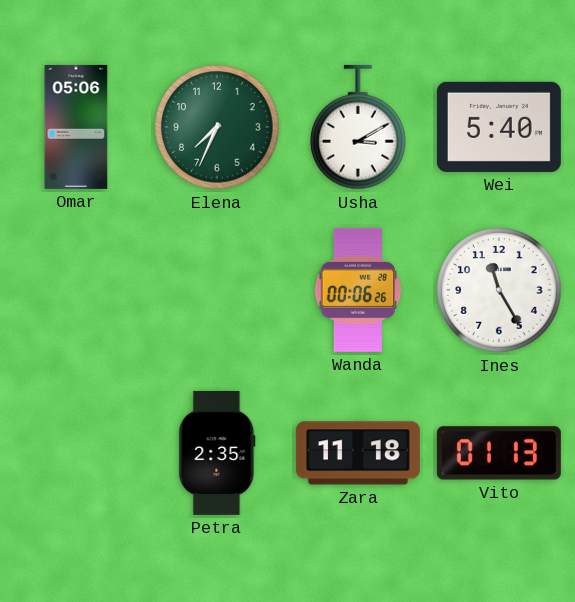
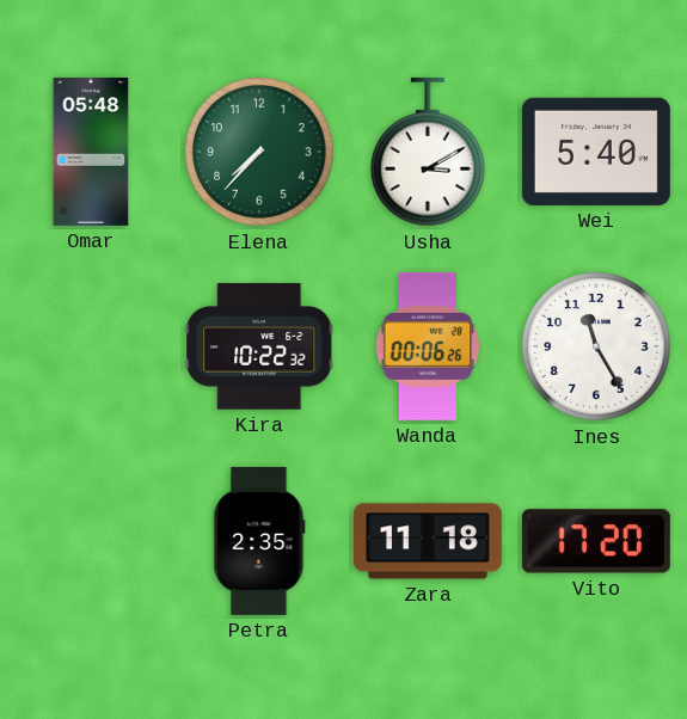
Omar: 05:06 -> 05:48 (91, 152)
Elena: 7:34 -> 7:37 (259, 152)
Kira: none -> 10:22 (259, 346)
Vito: 01:13 -> 17:20 (596, 541)
